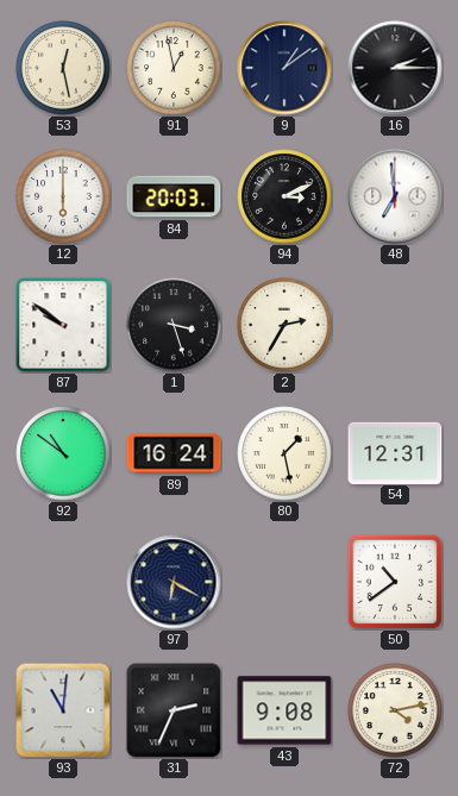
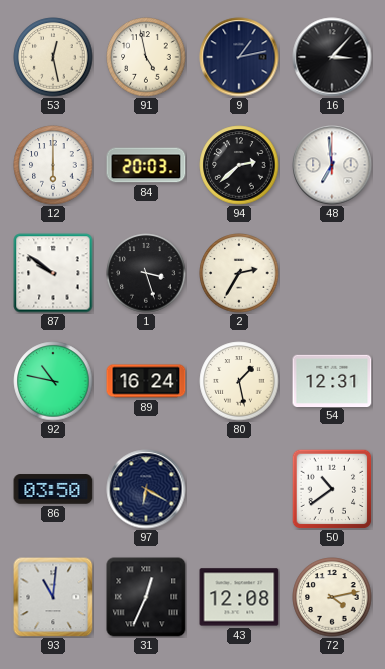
91: 12:58 -> 4:58 (146, 57)
9: 1:09 -> 1:13 (239, 57)
16: 2:15 -> 3:07 (332, 57)
94: 3:11 -> 2:38 (239, 165)
92: 10:51 -> 10:47 (53, 381)
86: none -> 03:50 (53, 489)
31: 2:34 -> 12:34 (146, 597)
43: 9:08 -> 12:08 (239, 597)
